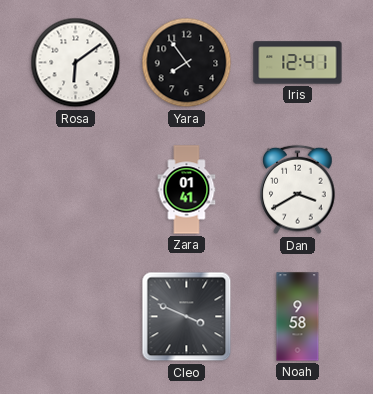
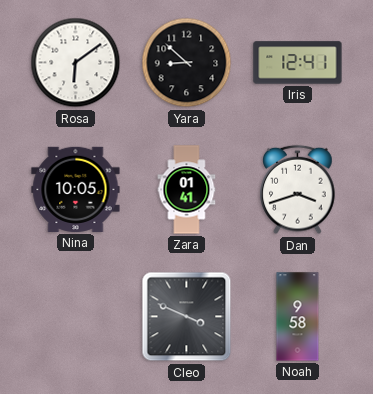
Yara: 7:54 -> 8:52 (187, 63)
Nina: none -> 10:05 (76, 189)
Dan: 3:40 -> 3:42 (298, 190)
